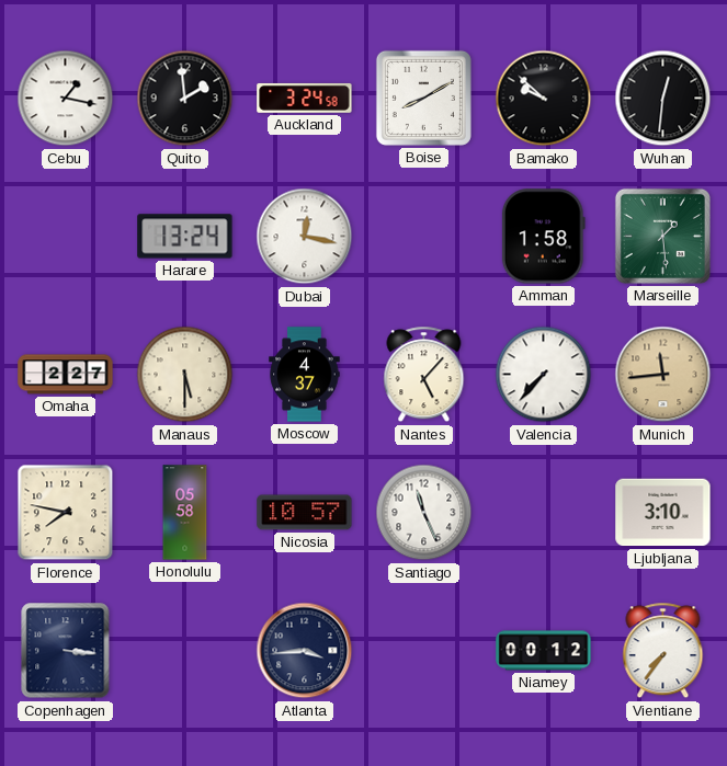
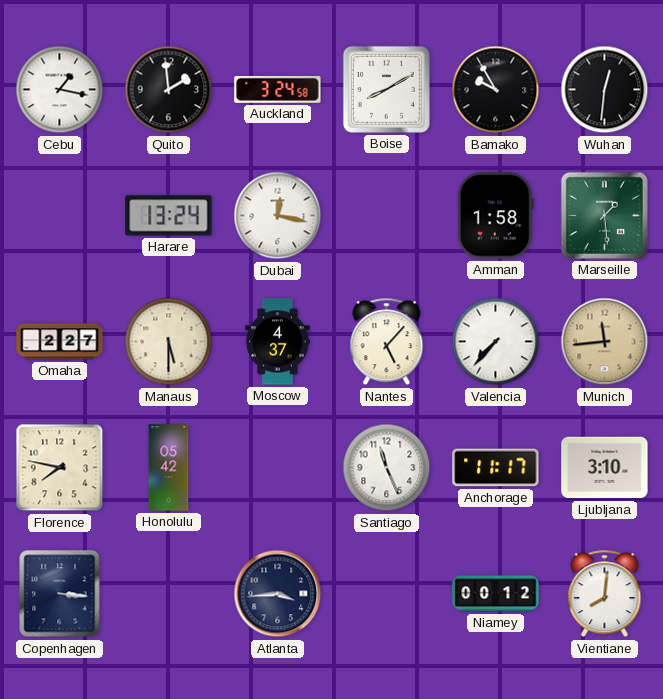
Bamako: 9:52 -> 9:55 (496, 90)
Honolulu: 05:58 -> 05:42 (169, 468)
Nicosia: 10:57 -> none (305, 513)
Anchorage: none -> 11:17 (496, 468)
Vientiane: 7:36 -> 8:01 (605, 594)
